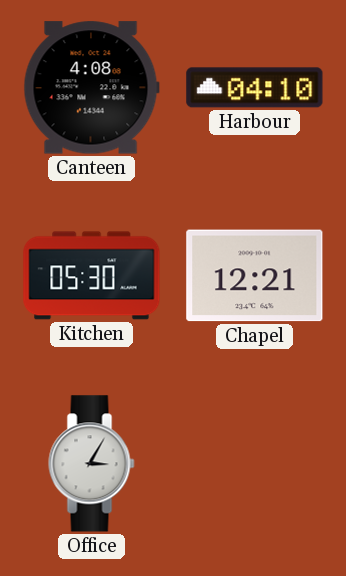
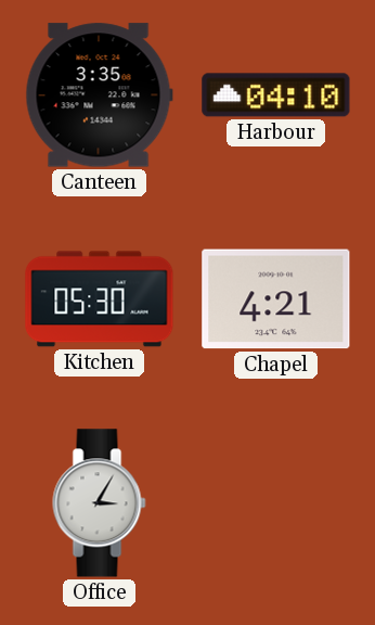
Canteen: 4:08 -> 3:35 (99, 95)
Chapel: 12:21 -> 4:21 (276, 299)
